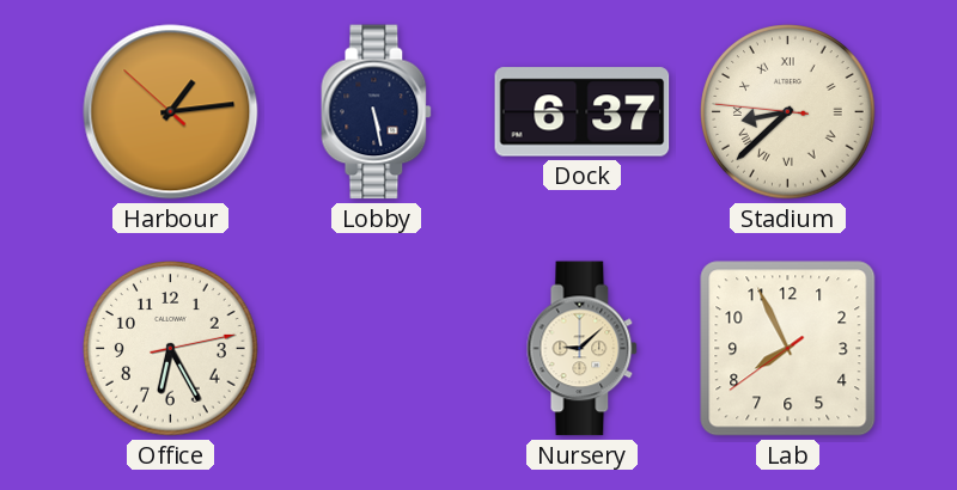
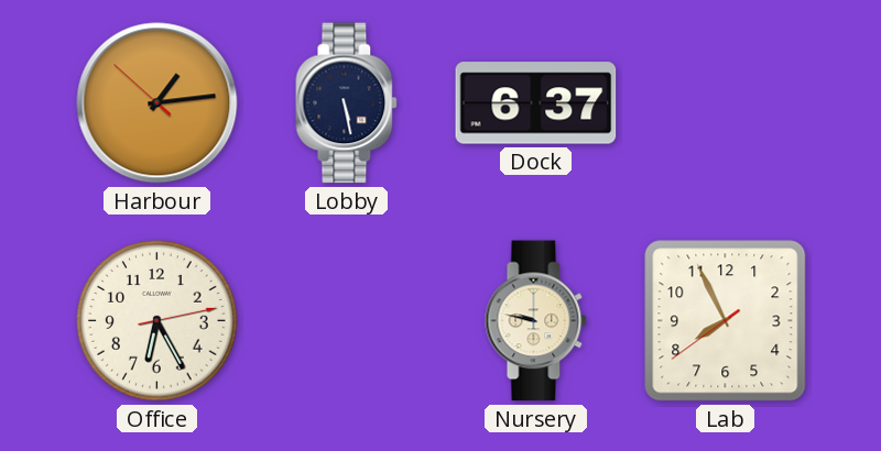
Stadium: 8:37 -> none (788, 112)
Nursery: 9:08 -> 9:47 (536, 321)
